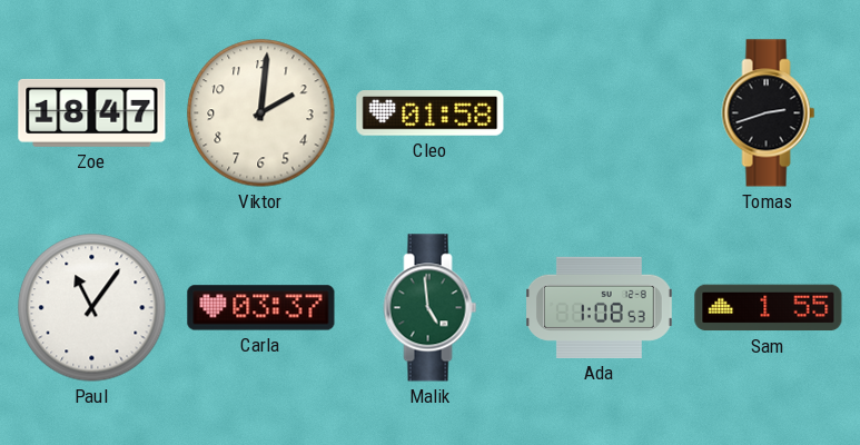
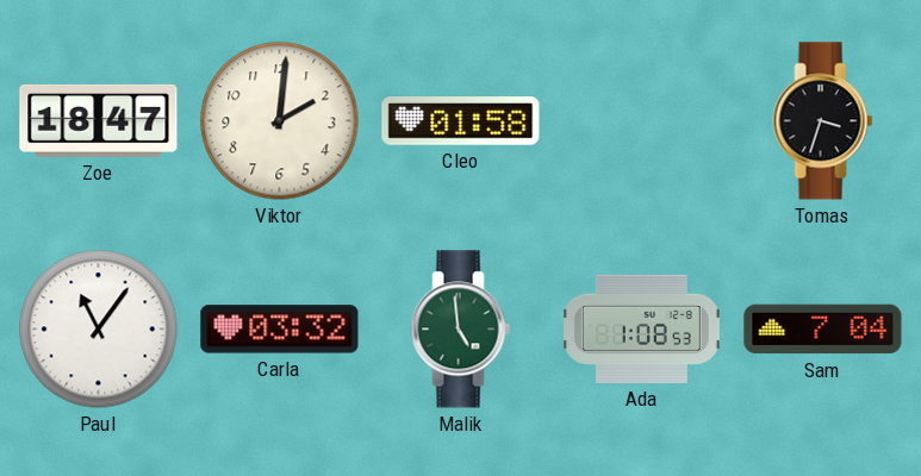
Tomas: 2:42 -> 3:33 (823, 121)
Carla: 03:37 -> 03:32 (280, 330)
Sam: 1:55 -> 7:04 (823, 330)
